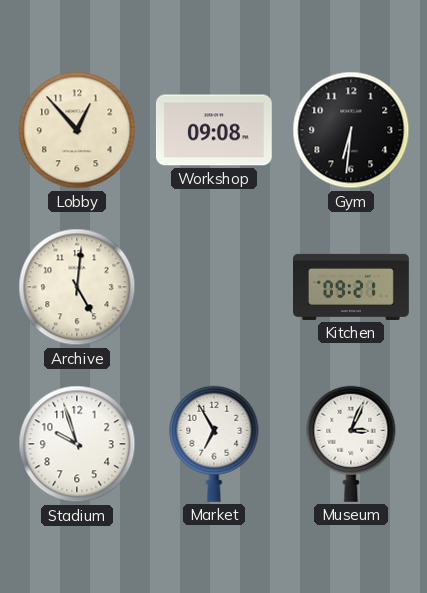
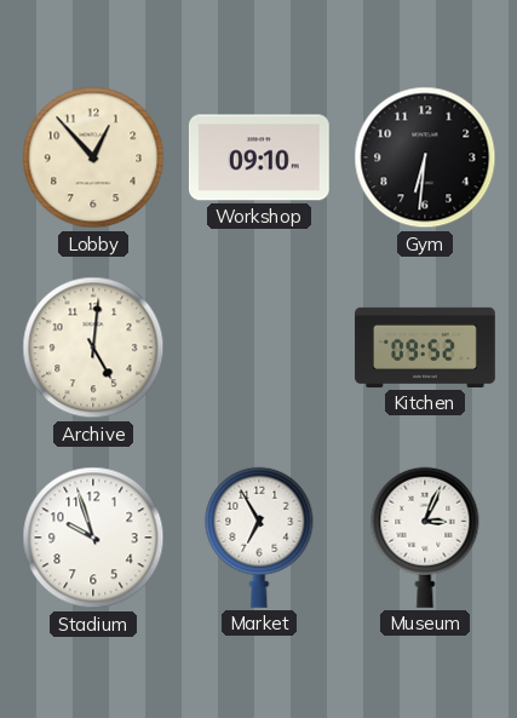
Workshop: 09:08 -> 09:10 (259, 157)
Kitchen: 09:21 -> 09:52 (425, 347)
